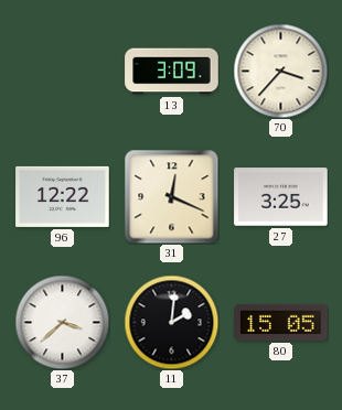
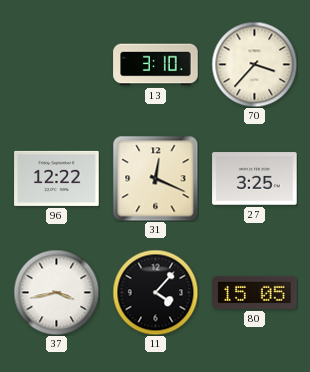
13: 3:09 -> 3:10 (156, 65)
37: 3:38 -> 3:43 (56, 292)
11: 2:01 -> 4:07 (155, 292)
